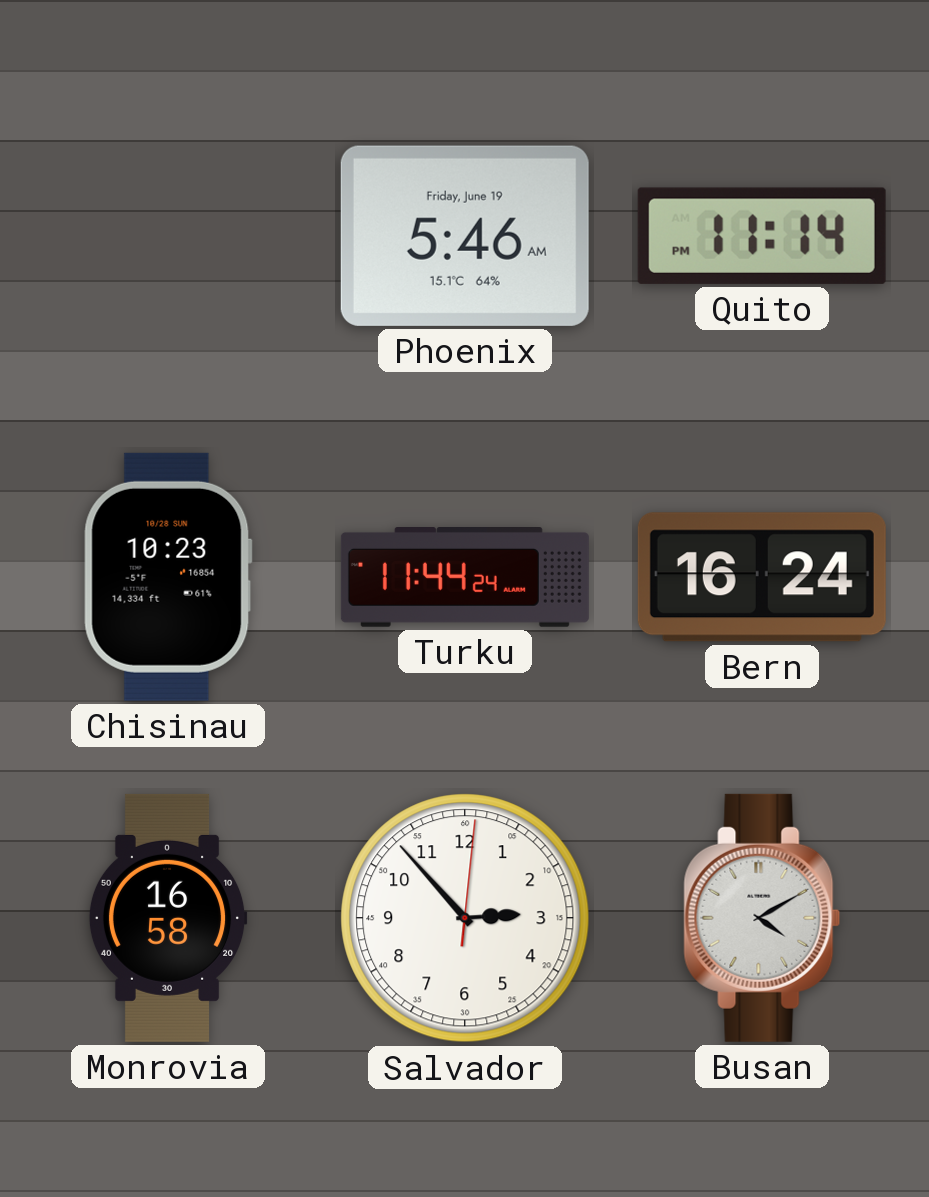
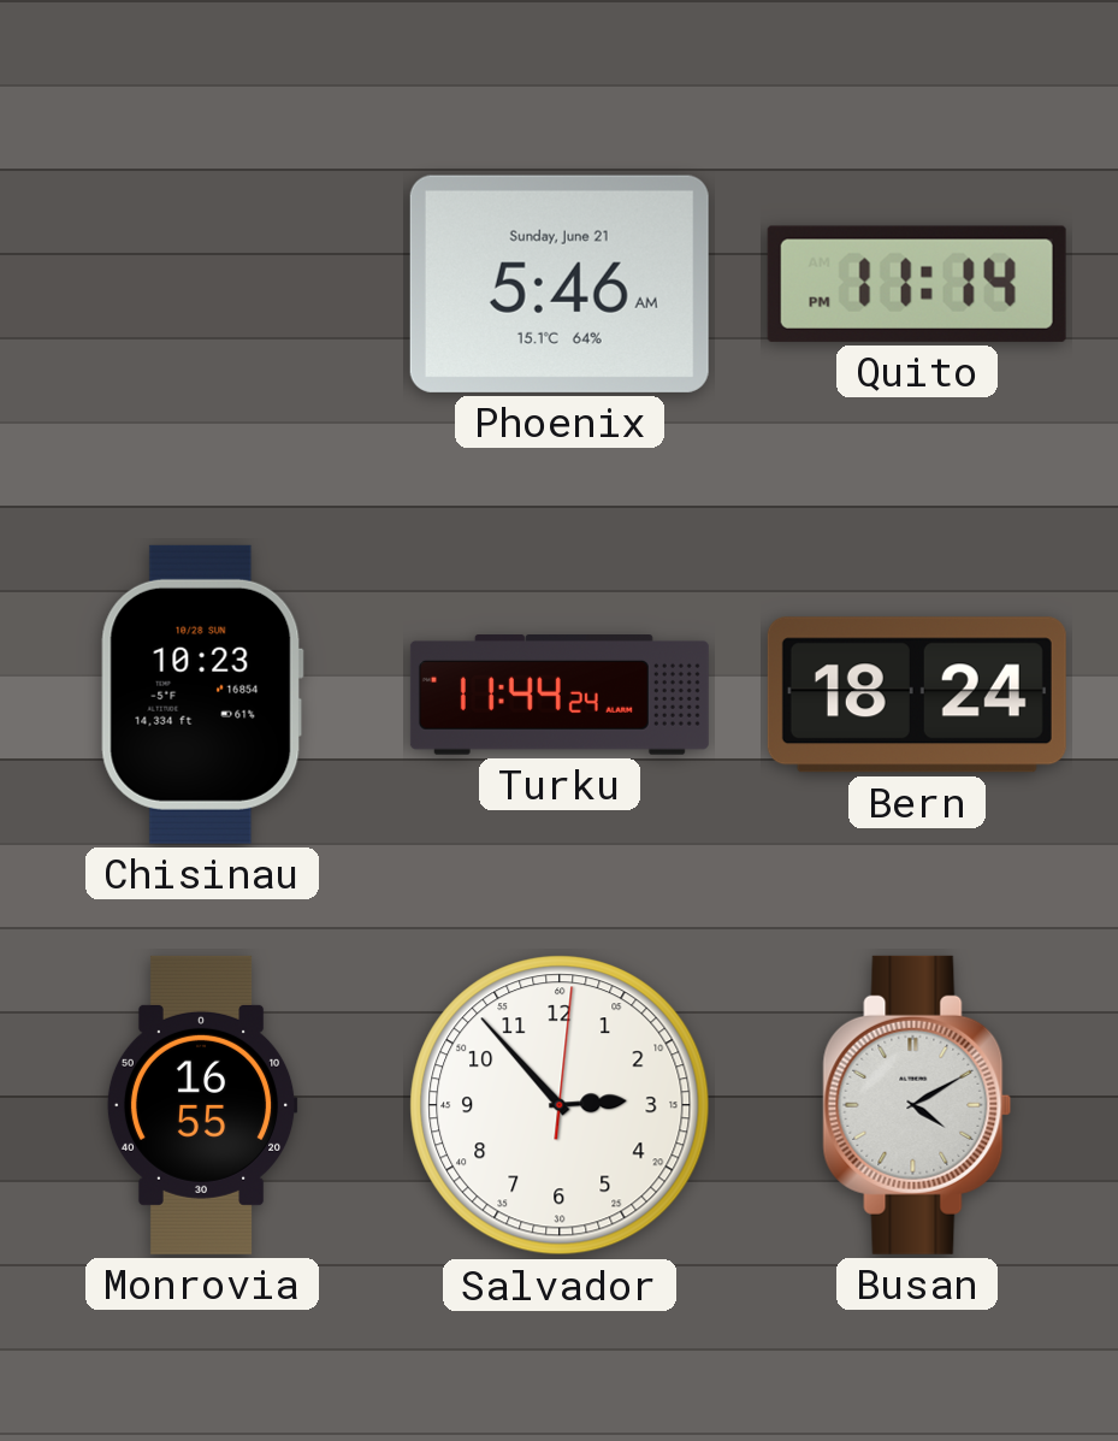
Phoenix date: Friday, June 19 -> Sunday, June 21 (560, 284)
Bern: 16:24 -> 18:24 (917, 695)
Monrovia: 16:58 -> 16:55 (202, 1105)
